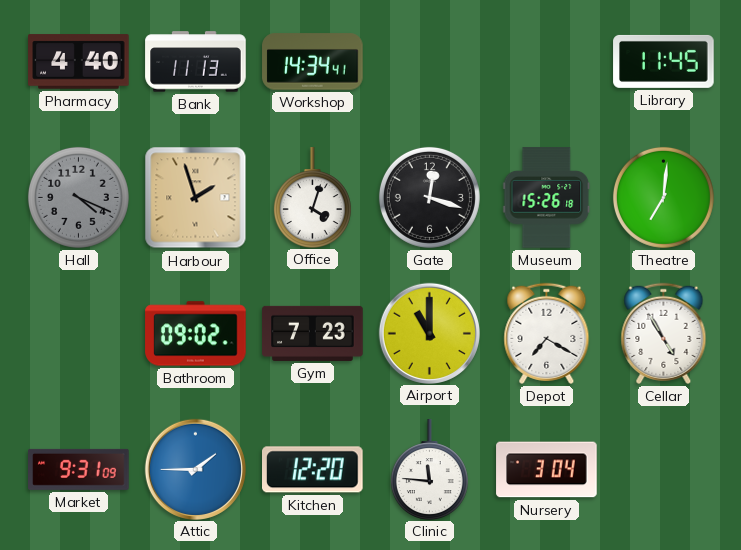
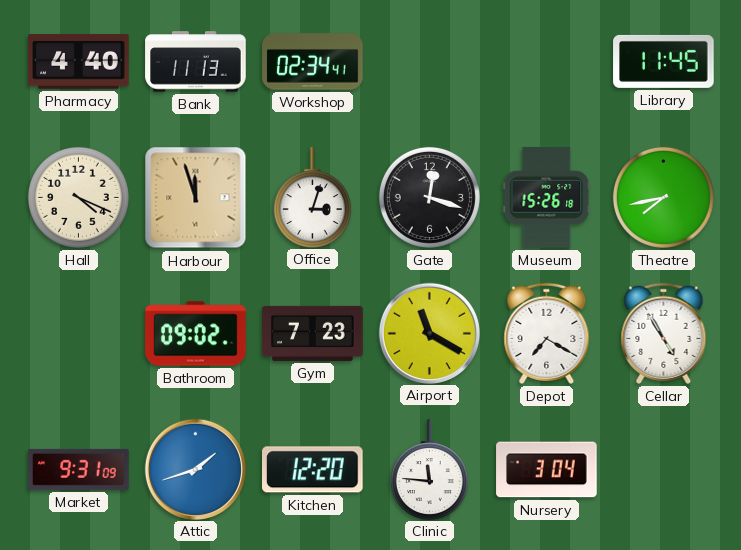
Workshop: 14:34 -> 02:34 (313, 62)
Hall dial: grey -> cream (78, 197)
Harbour: 1:57 -> 11:57 (196, 198)
Office: 4:03 -> 3:03 (312, 197)
Theatre: 7:01 -> 7:43 (663, 197)
Airport: 11:00 -> 11:20 (429, 333)
Attic: 1:45 -> 1:42 (195, 469)
